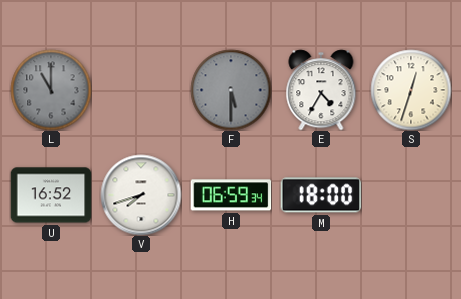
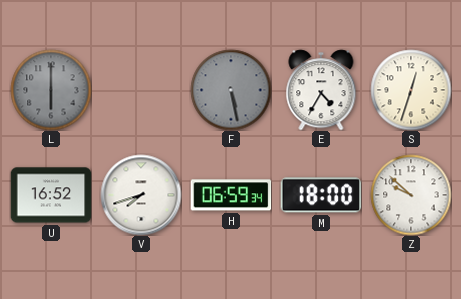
L: 11:00 -> 6:00 (51, 90)
F: 5:30 -> 5:28 (231, 90)
Z: none -> 9:52 (411, 195)
